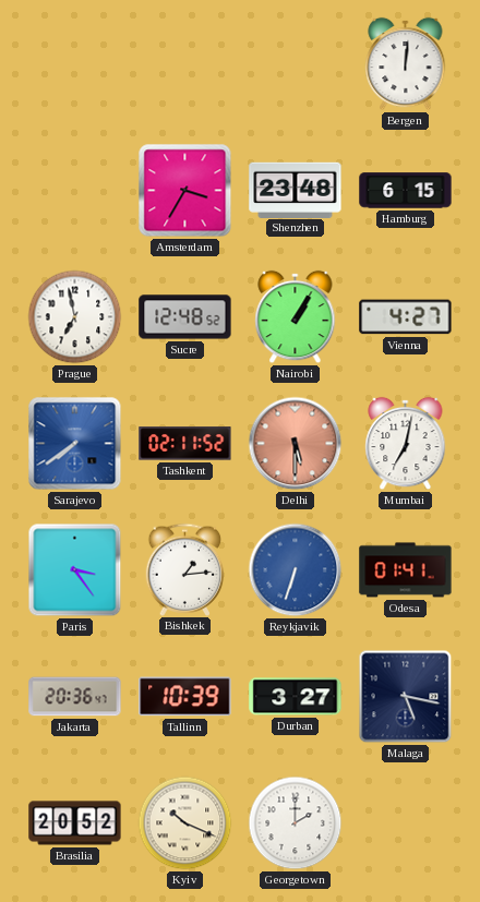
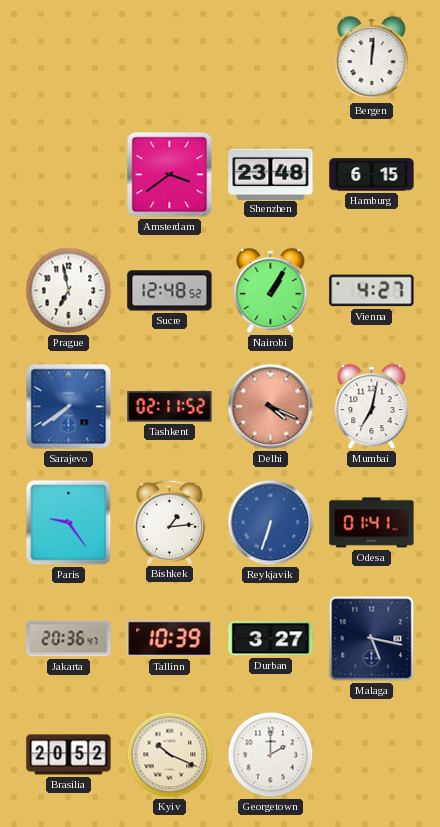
Amsterdam: 3:35 -> 3:39 (170, 175)
Delhi: 5:30 -> 4:19 (271, 407)
Paris: 3:24 -> 9:24 (69, 523)
